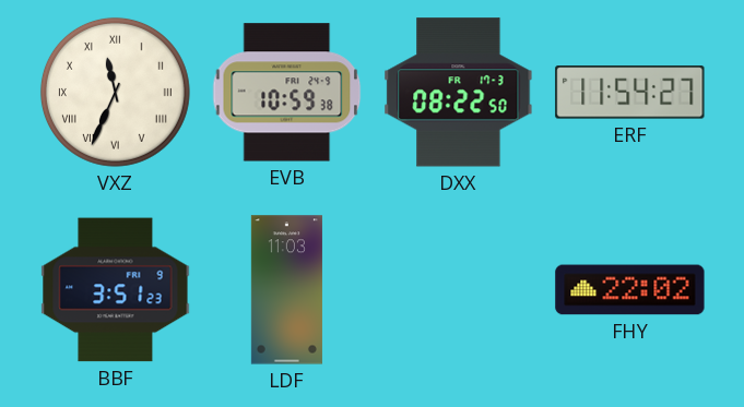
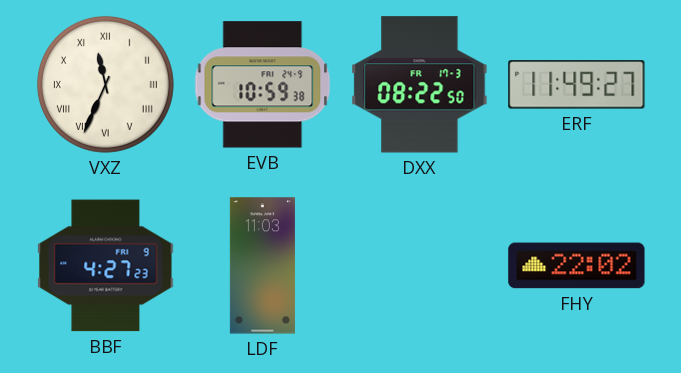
ERF: 11:54 -> 11:49 (577, 85)
BBF: 3:51 -> 4:27 (106, 266)
